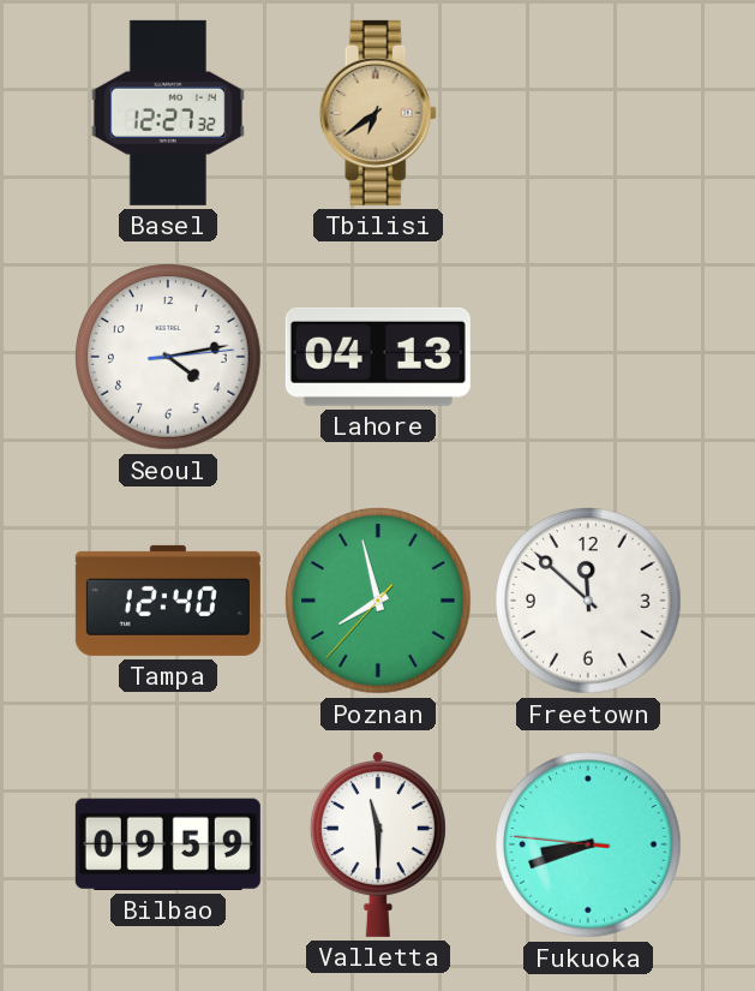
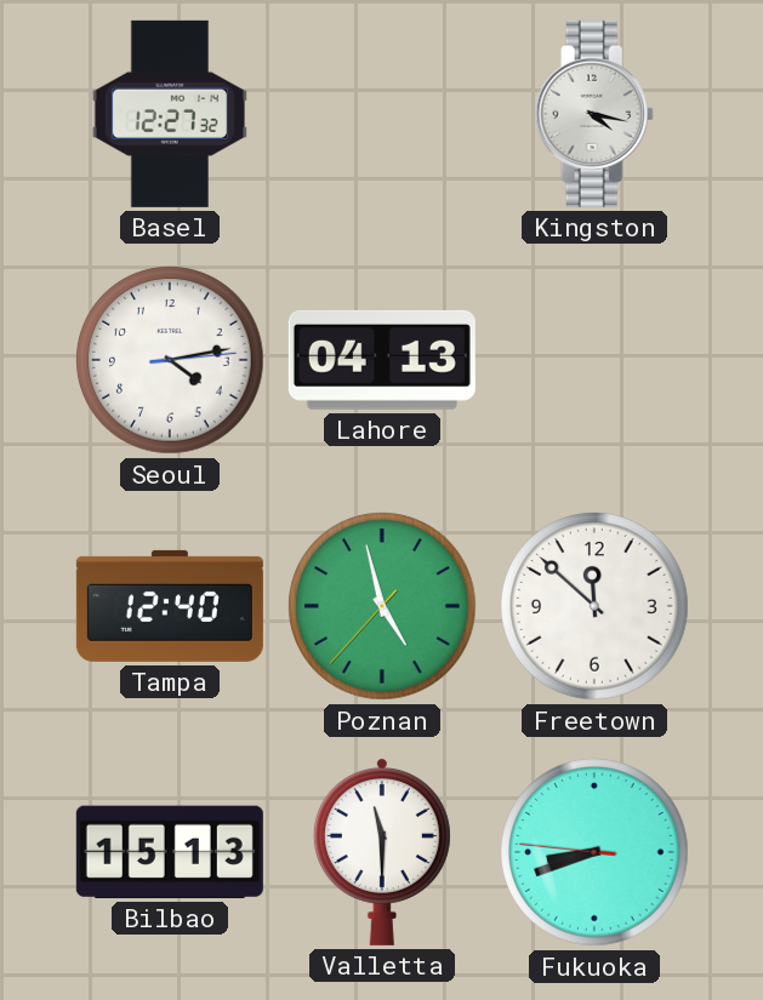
Tbilisi: 6:39 -> none (378, 113)
Kingston: none -> 4:17 (594, 114)
Poznan: 7:57 -> 4:57 (382, 606)
Bilbao: 09:59 -> 15:13 (170, 852)
